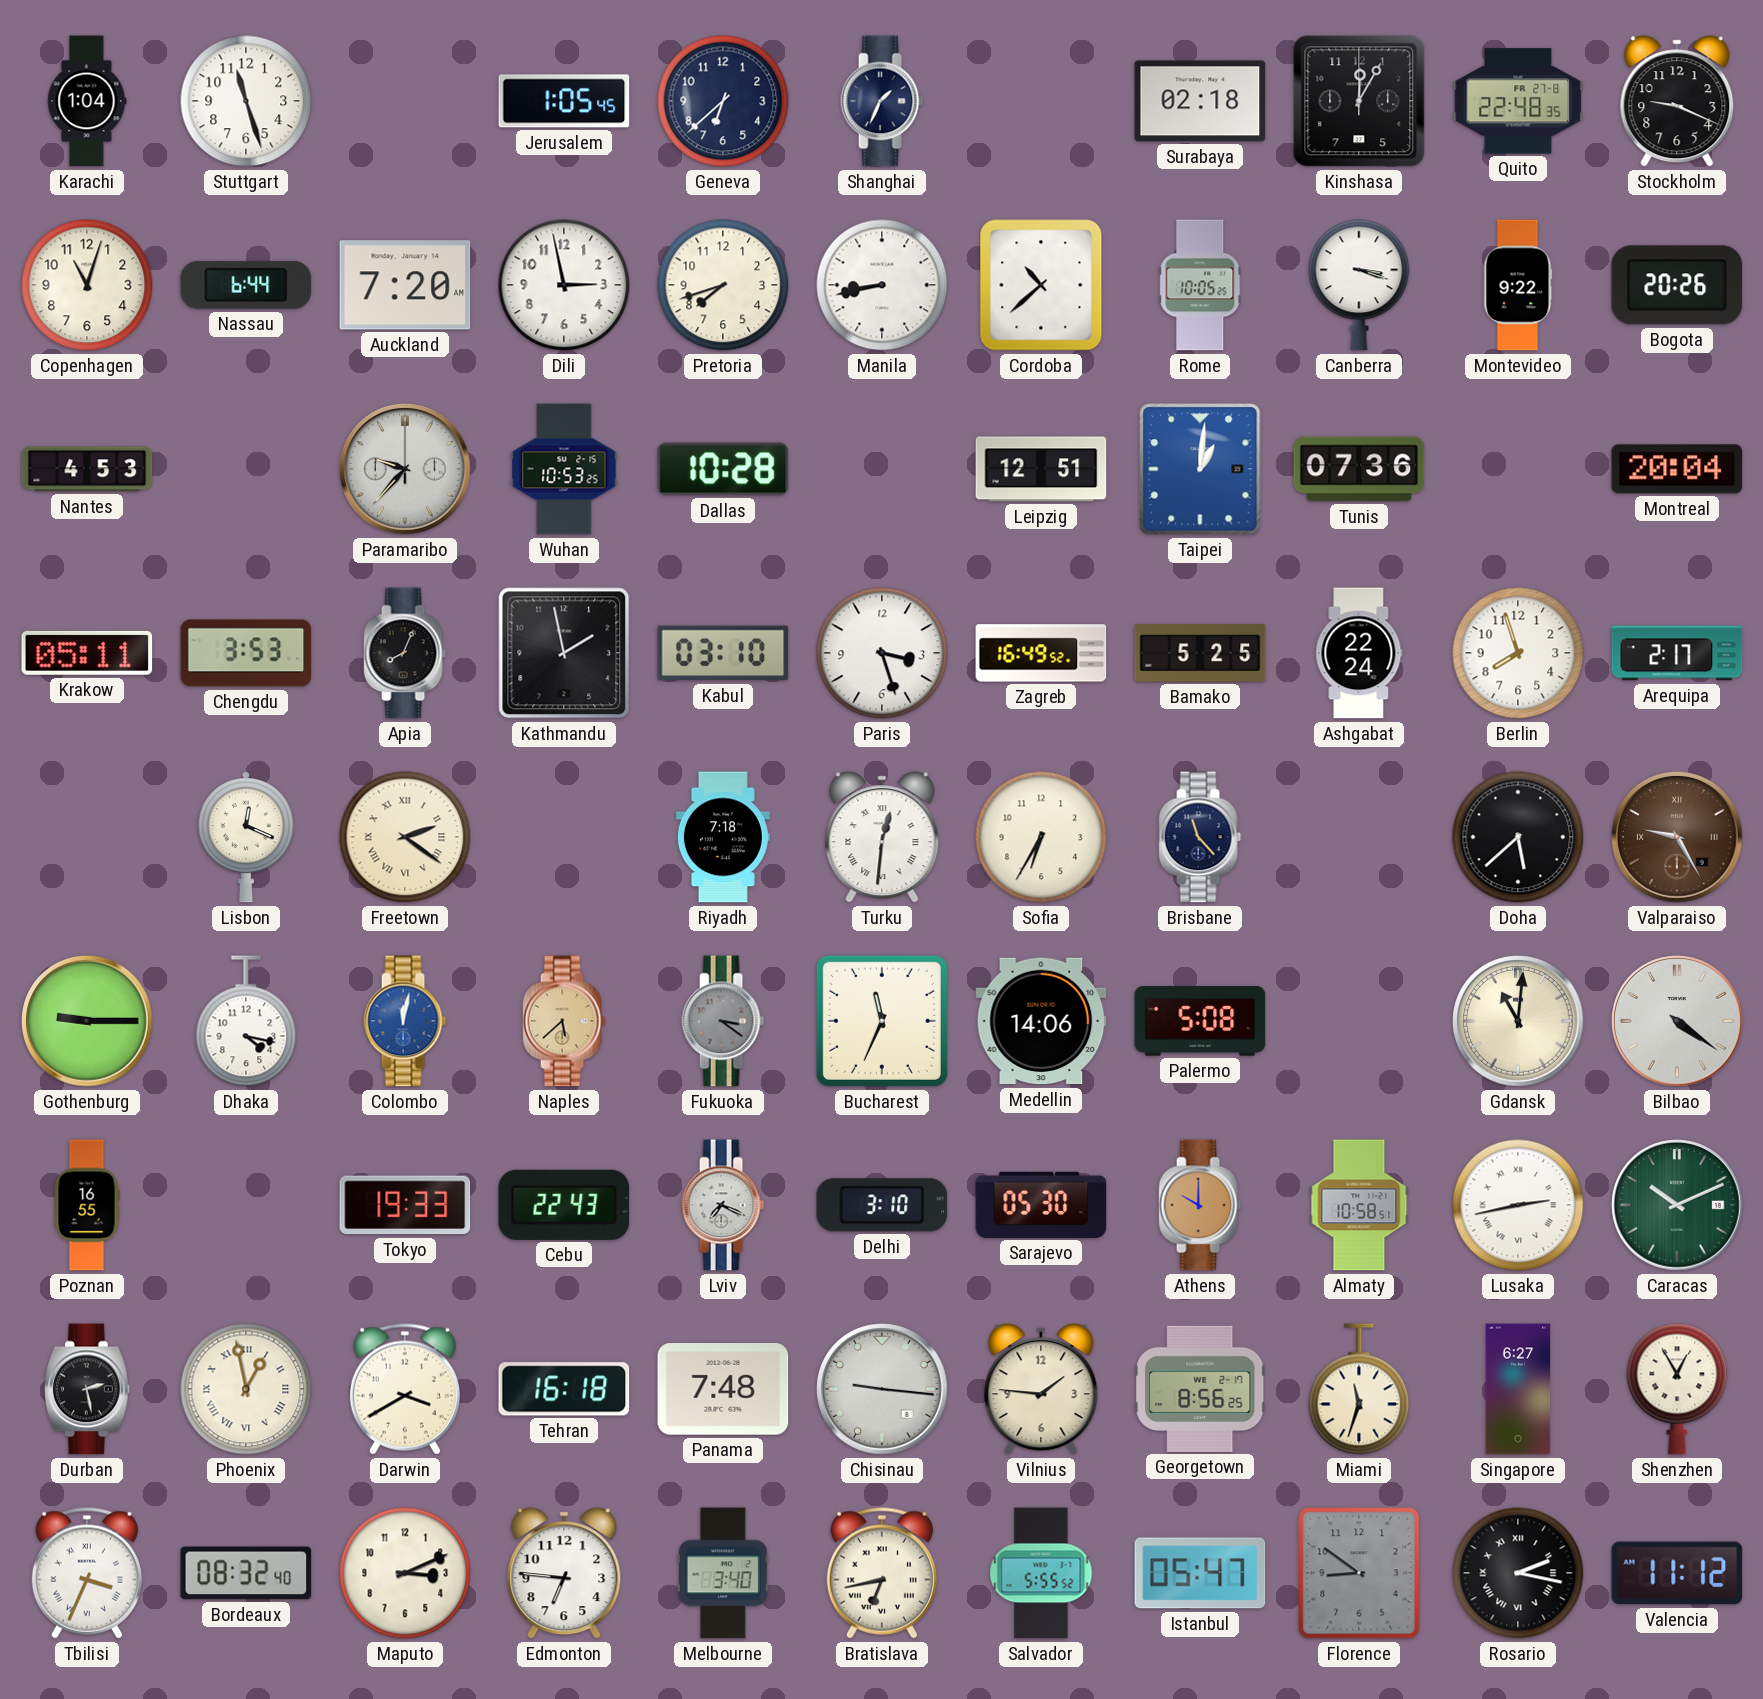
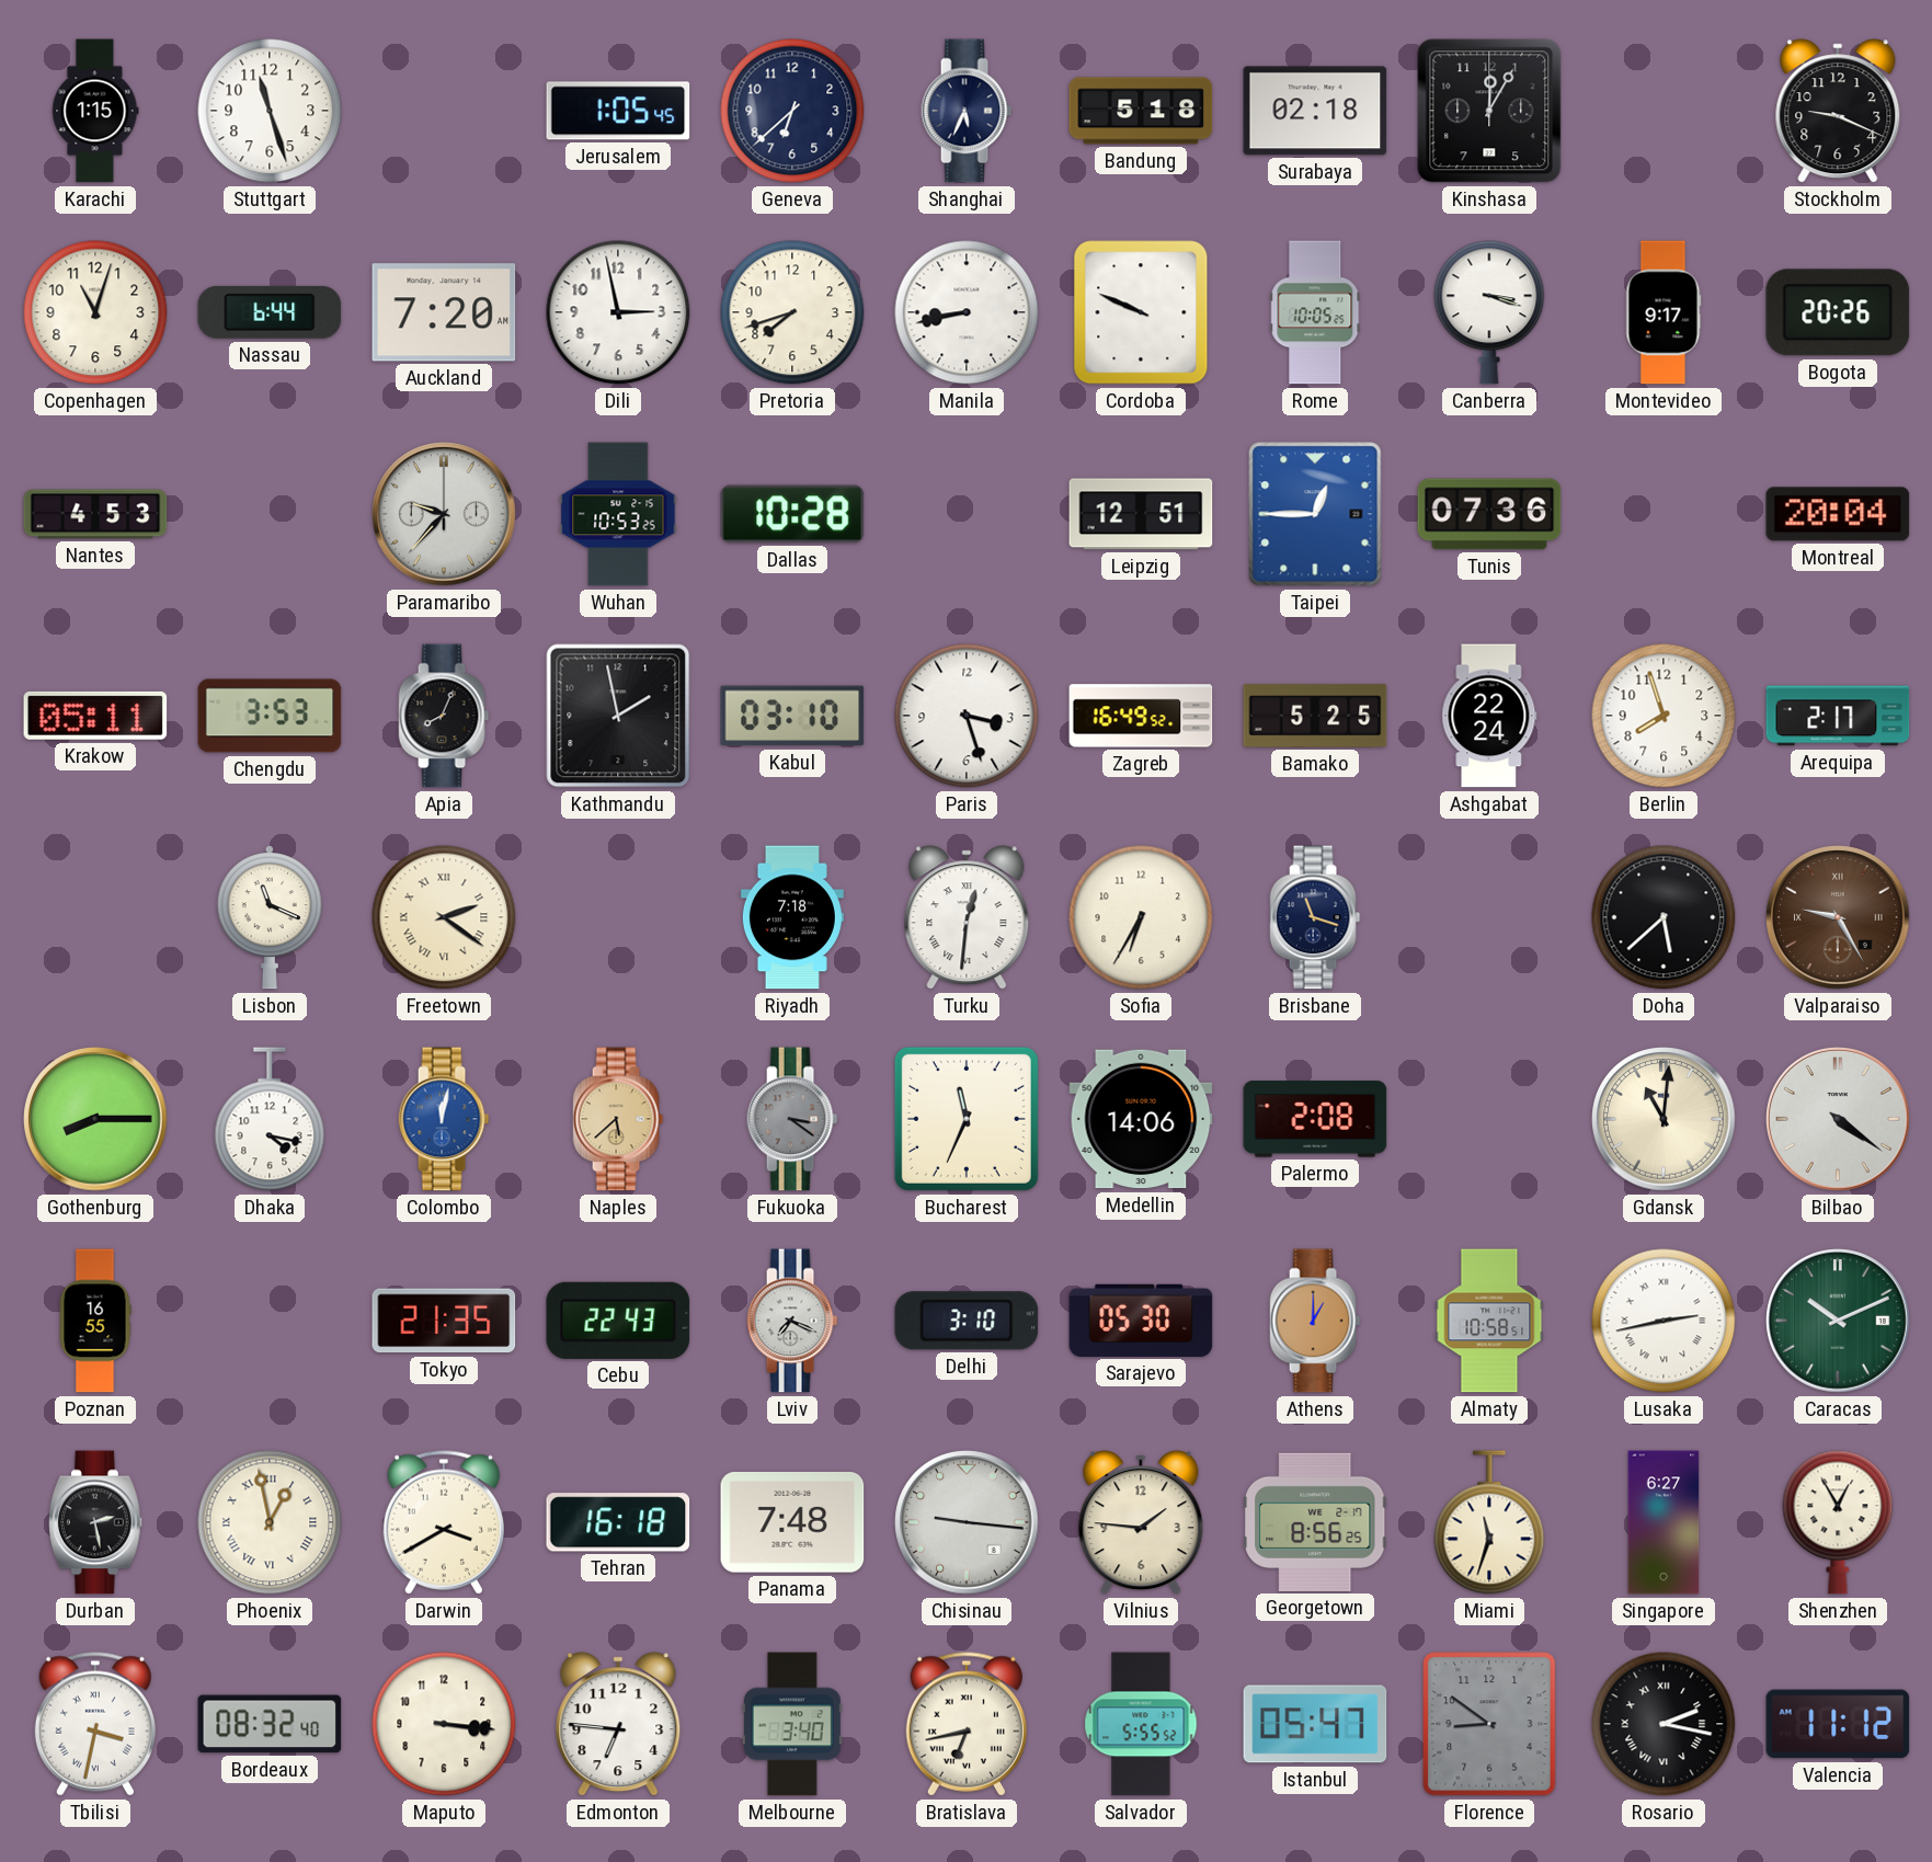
Karachi: 1:04 -> 1:15 (95, 111)
Shanghai: 1:34 -> 5:34 (967, 111)
Bandung: none -> 5:18 (1141, 111)
Quito: 22:48 -> none (1518, 101)
Cordoba: 10:38 -> 9:49 (1141, 312)
Montevideo: 9:22 -> 9:17 (1664, 312)
Taipei: 1:01 -> 12:45 (1315, 514)
Lisbon: 12:19 -> 11:19 (270, 917)
Brisbane: 11:23 -> 11:18 (1315, 917)
Gothenburg: 9:15 -> 8:15 (95, 1119)
Palermo: 5:08 -> 2:08 (1315, 1119)
Tokyo: 19:33 -> 21:35 (444, 1321)
Athens: 10:00 -> 1:00 (1315, 1321)
Tbilisi: 3:34 -> 3:32 (95, 1724)
Maputo: 3:11 -> 3:16 (444, 1724)
